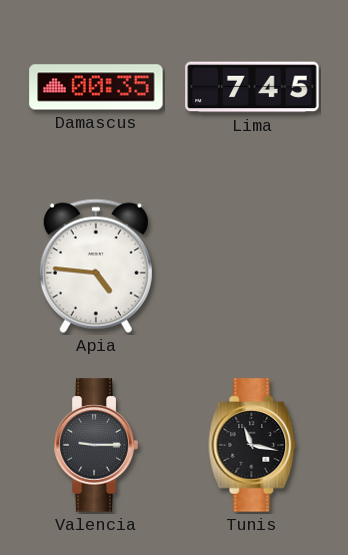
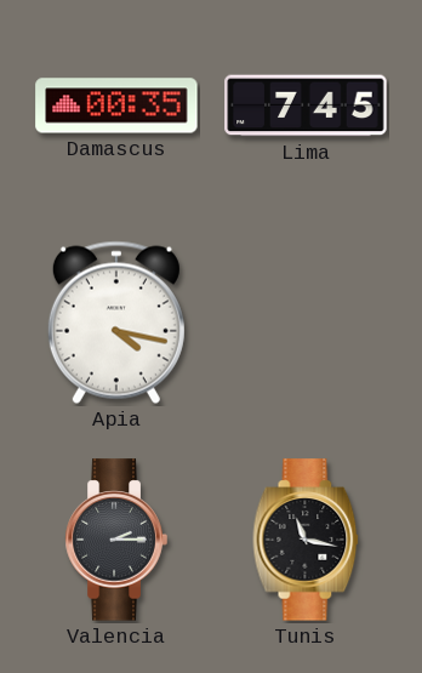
Apia: 4:46 -> 4:17 (116, 323)
Valencia: 9:15 -> 2:15 (116, 540)
